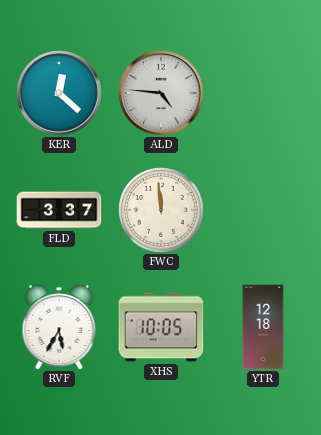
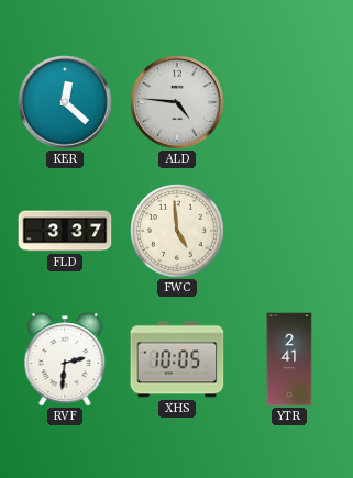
FWC: 11:59 -> 4:59 (177, 231)
RVF: 5:35 -> 2:31 (65, 359)
YTR: 12:18 -> 2:41 (289, 359)
